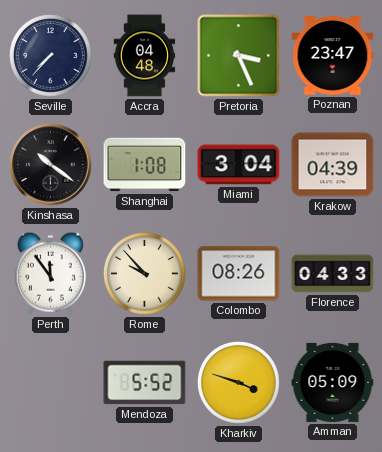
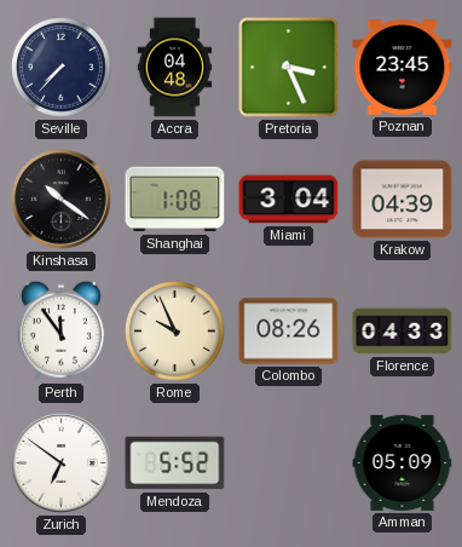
Poznan: 23:47 -> 23:45 (403, 68)
Rome: 9:53 -> 9:56 (175, 332)
Zurich: none -> 6:51 (62, 463)
Kharkiv: 3:48 -> none (239, 383)
